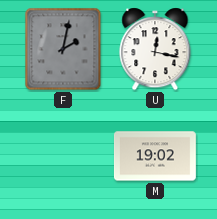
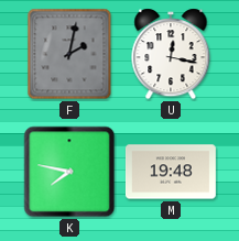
K: none -> 7:47 (69, 172)
M: 19:02 -> 19:48 (171, 172)
